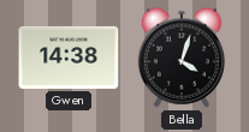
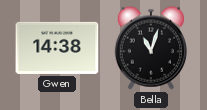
Bella: 4:03 -> 11:03 (151, 48)
